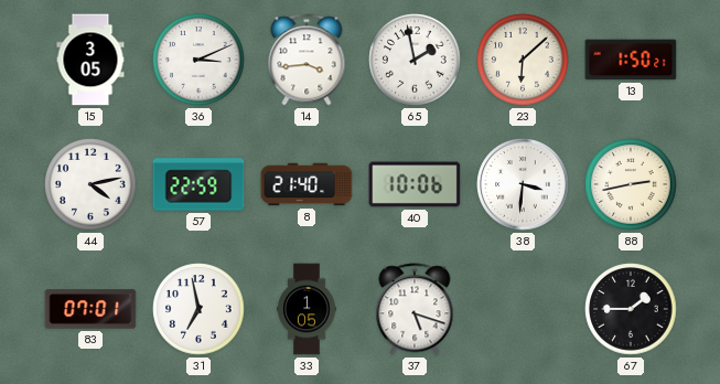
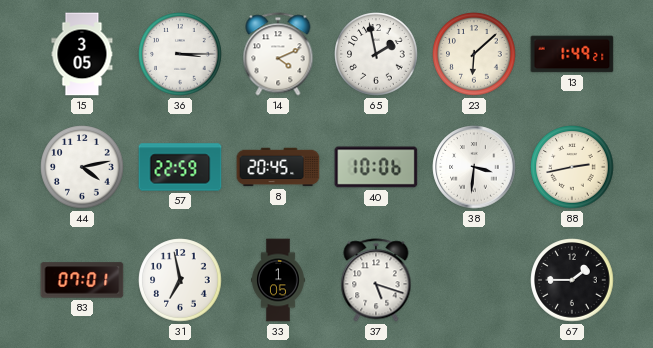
36: 3:11 -> 3:15 (180, 54)
14: 3:44 -> 4:11 (278, 54)
13: 1:50 -> 1:49 (572, 54)
8: 21:40 -> 20:45 (278, 167)
